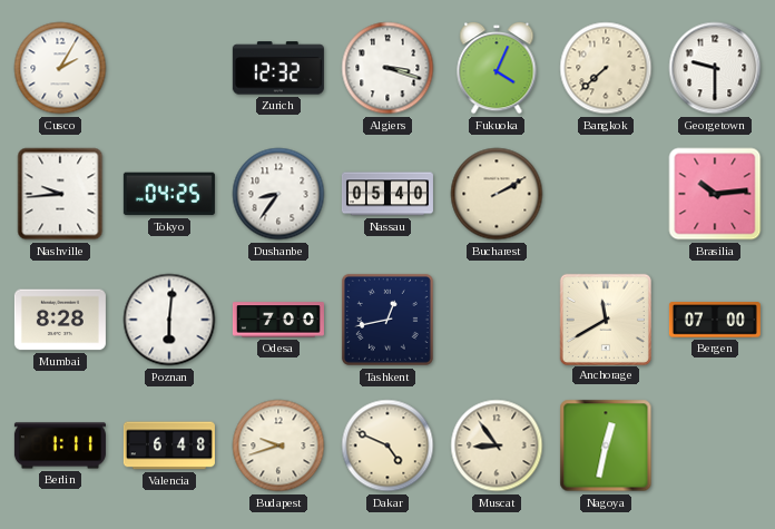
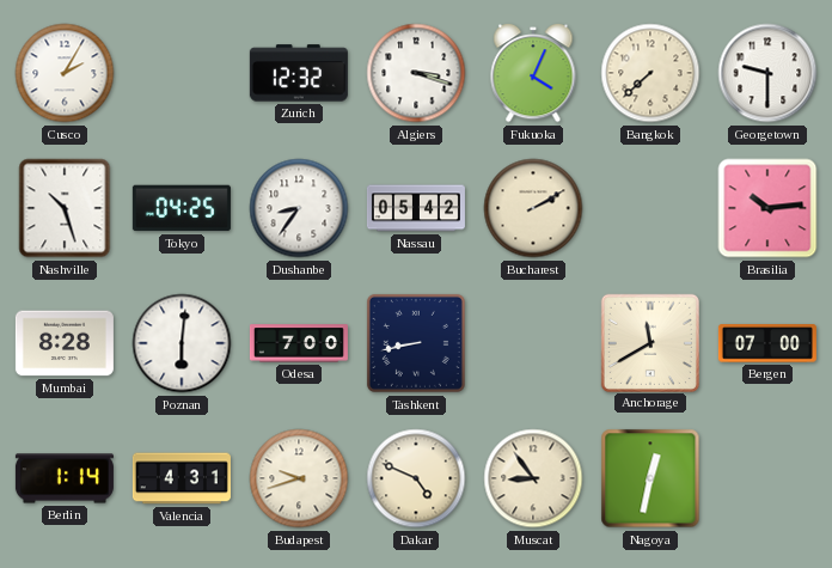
Nashville: 9:44 -> 10:27 (65, 208)
Nassau: 05:40 -> 05:42 (416, 208)
Tashkent: 12:43 -> 8:43 (416, 343)
Berlin: 1:11 -> 1:14 (65, 478)
Valencia: 6:48 -> 4:31 (182, 478)
